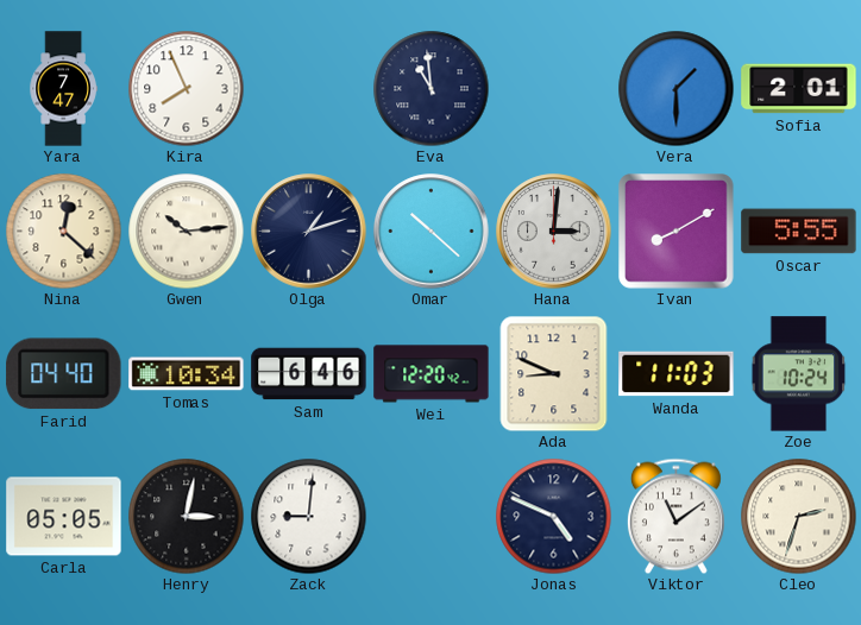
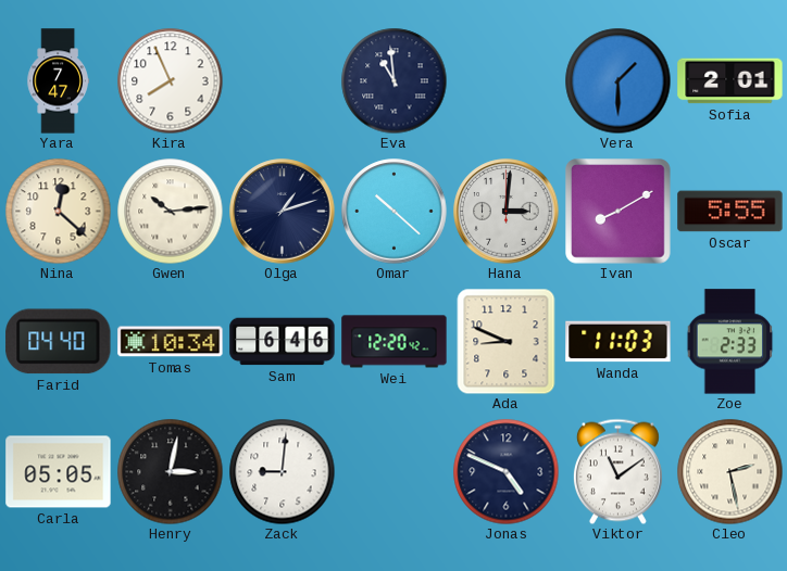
Zoe: 10:24 -> 2:33 (730, 342)
Cleo: 2:33 -> 2:28 (729, 471)
